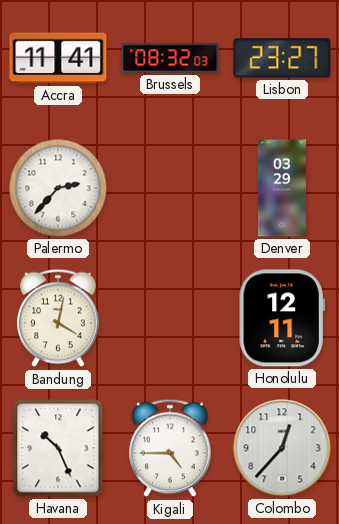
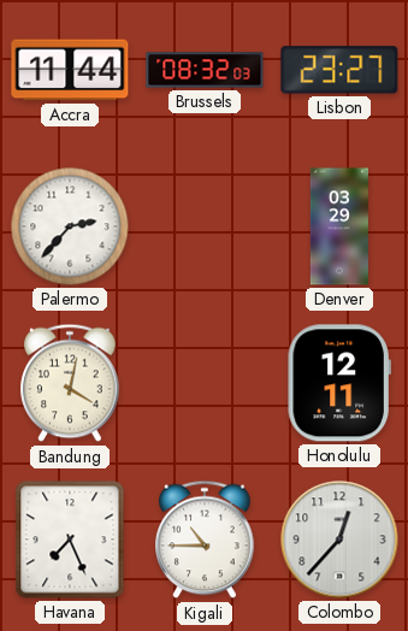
Accra: 11:41 -> 11:44 (70, 70)
Havana: 10:26 -> 7:26 (70, 539)
Kigali: 4:45 -> 10:45 (205, 539)
